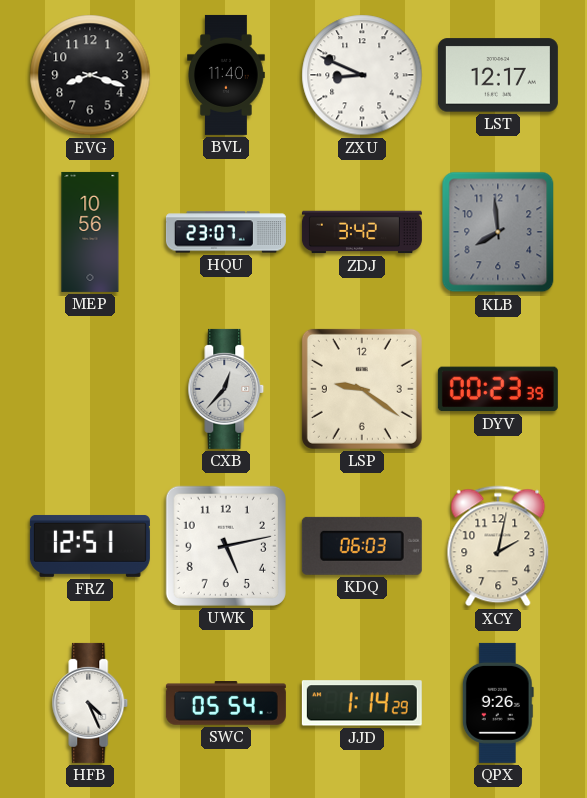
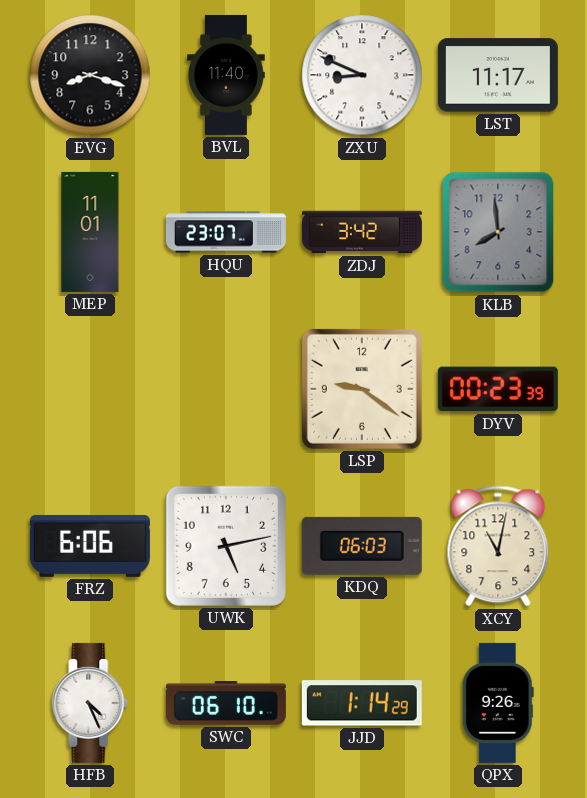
LST: 12:17 -> 11:17 (498, 75)
MEP: 10:56 -> 11:01 (90, 232)
CXB: 12:37 -> none (226, 389)
FRZ: 12:51 -> 6:06 (90, 546)
XCY: 2:02 -> 11:02 (498, 546)
SWC: 05:54 -> 06:10 (226, 703)
